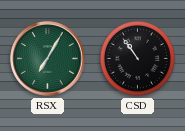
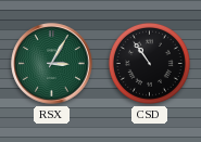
RSX: 7:05 -> 3:05 (52, 64)
